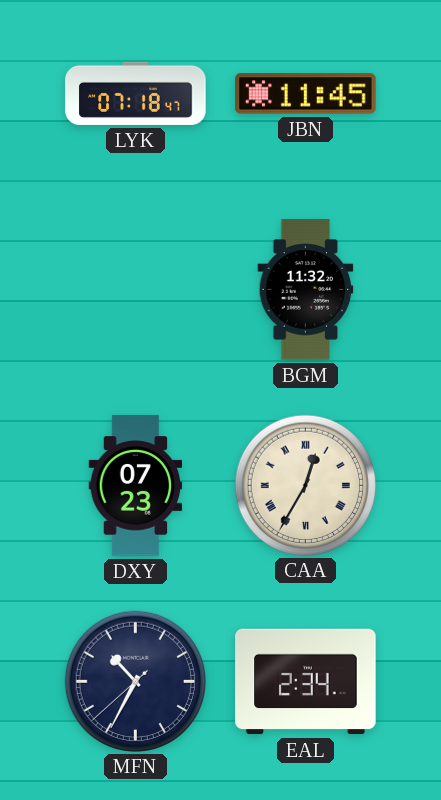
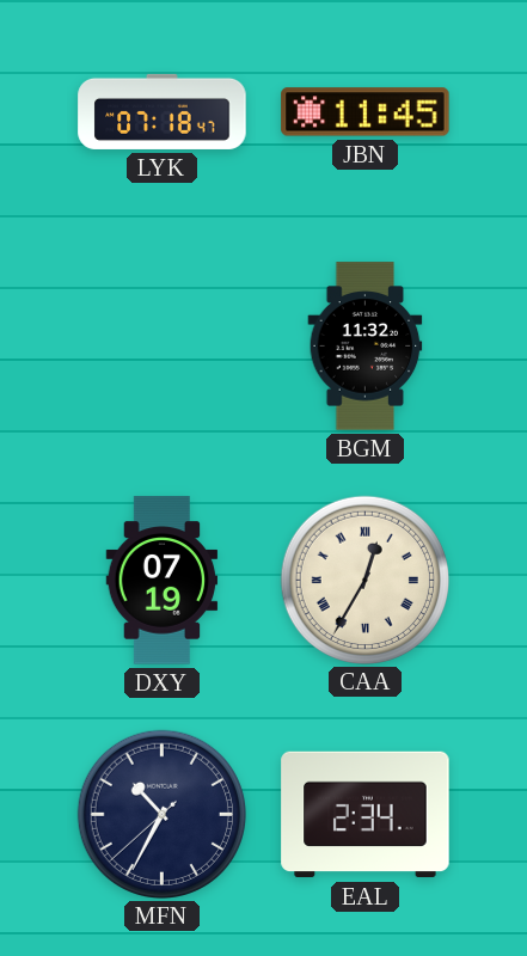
DXY: 07:23 -> 07:19 (163, 581)
